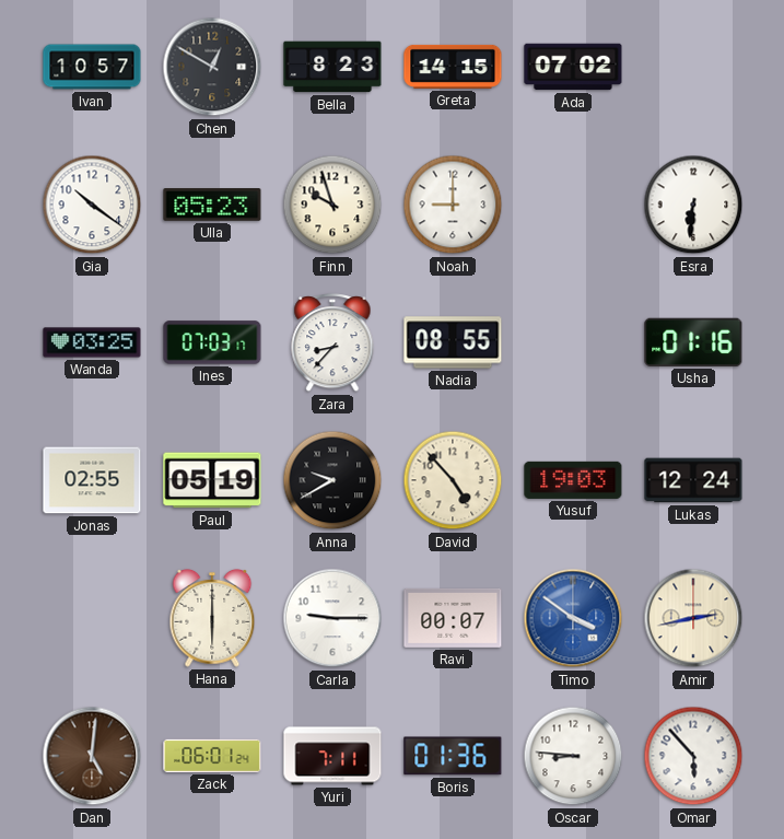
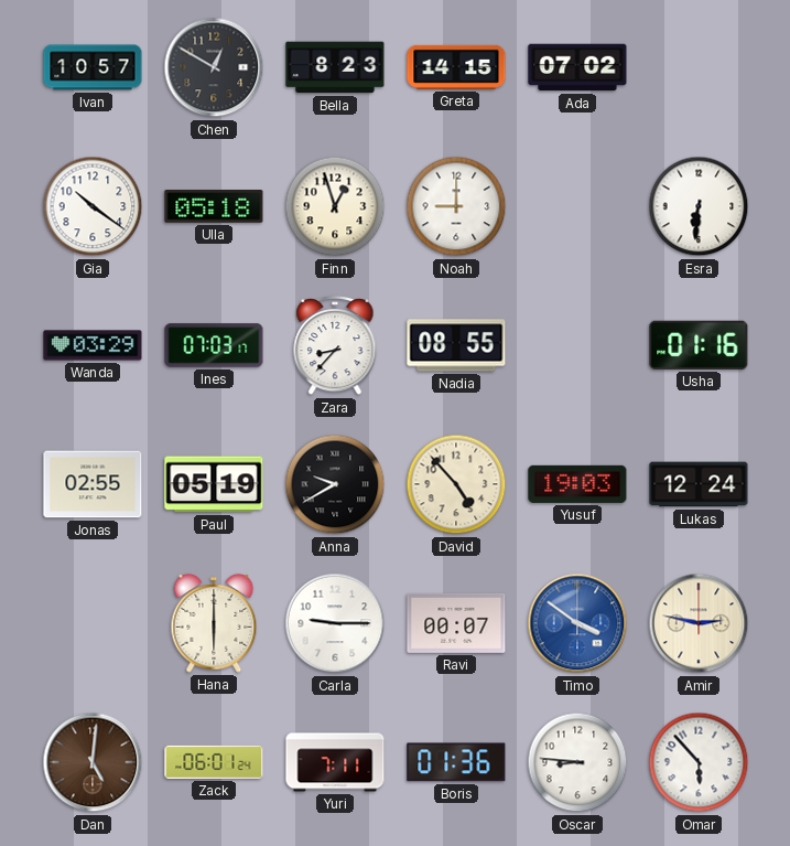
Ulla: 05:23 -> 05:18 (214, 207)
Finn: 9:57 -> 12:57 (335, 206)
Wanda: 03:25 -> 03:29 (93, 345)
Amir: 2:43 -> 2:47 (699, 623)
